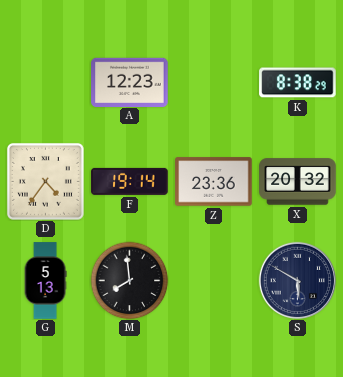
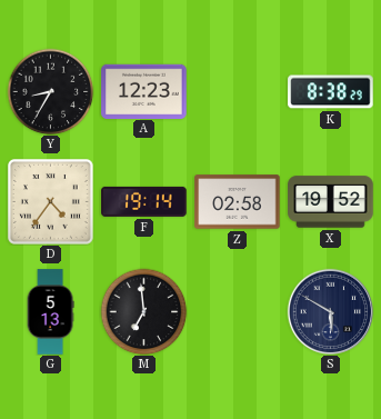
Y: none -> 8:35 (50, 91)
Z: 23:36 -> 02:58 (238, 202)
X: 20:32 -> 19:52 (331, 202)
M: 7:59 -> 6:59 (143, 311)
